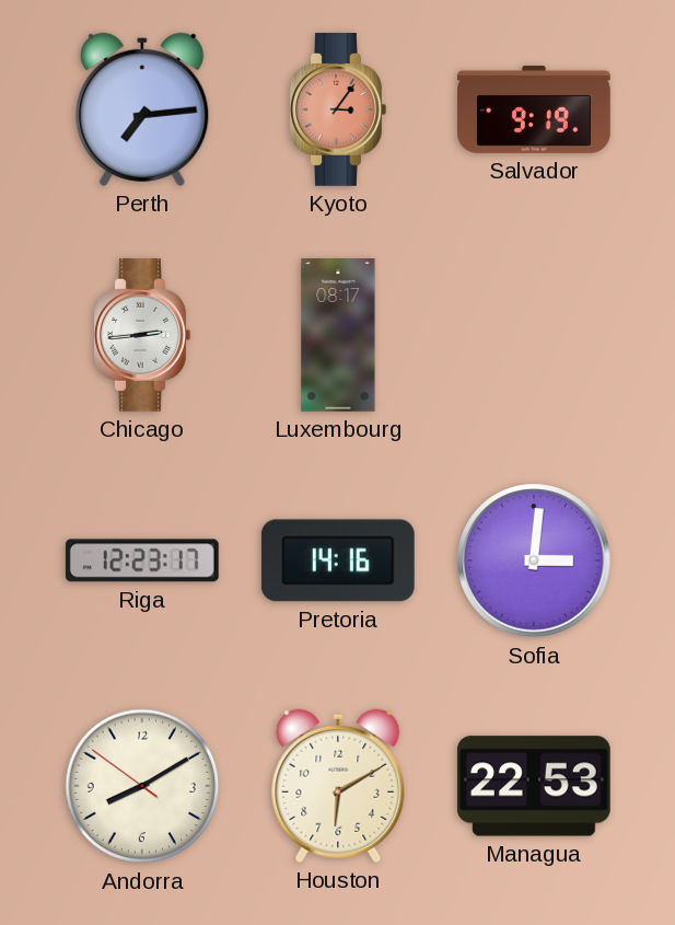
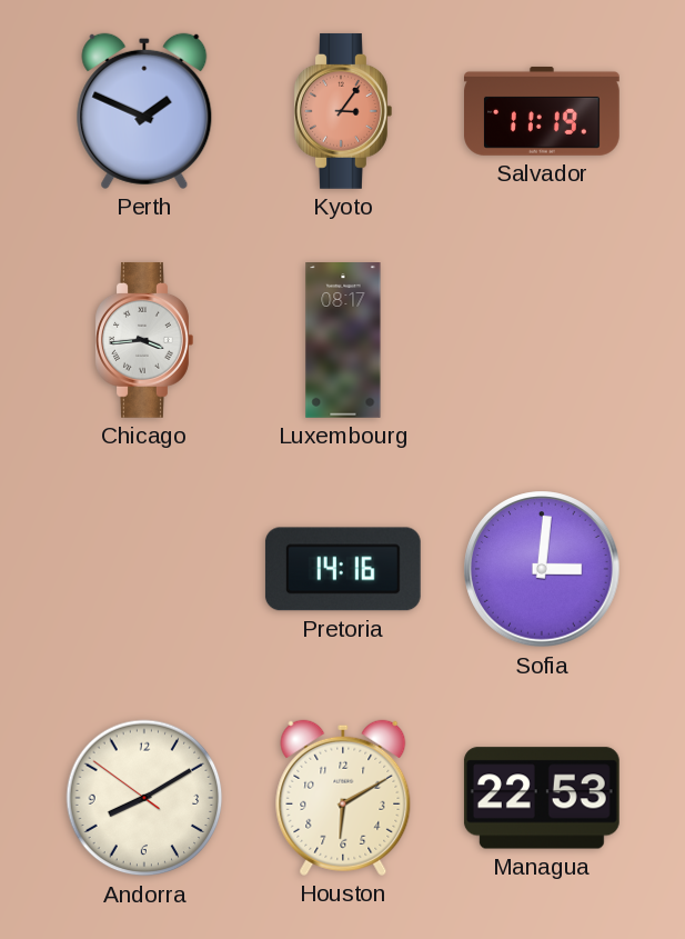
Perth: 7:14 -> 1:49 (144, 111)
Salvador: 9:19 -> 11:19 (543, 111)
Chicago: 2:44 -> 3:44 (144, 340)
Riga: 12:23 -> none (142, 560)
